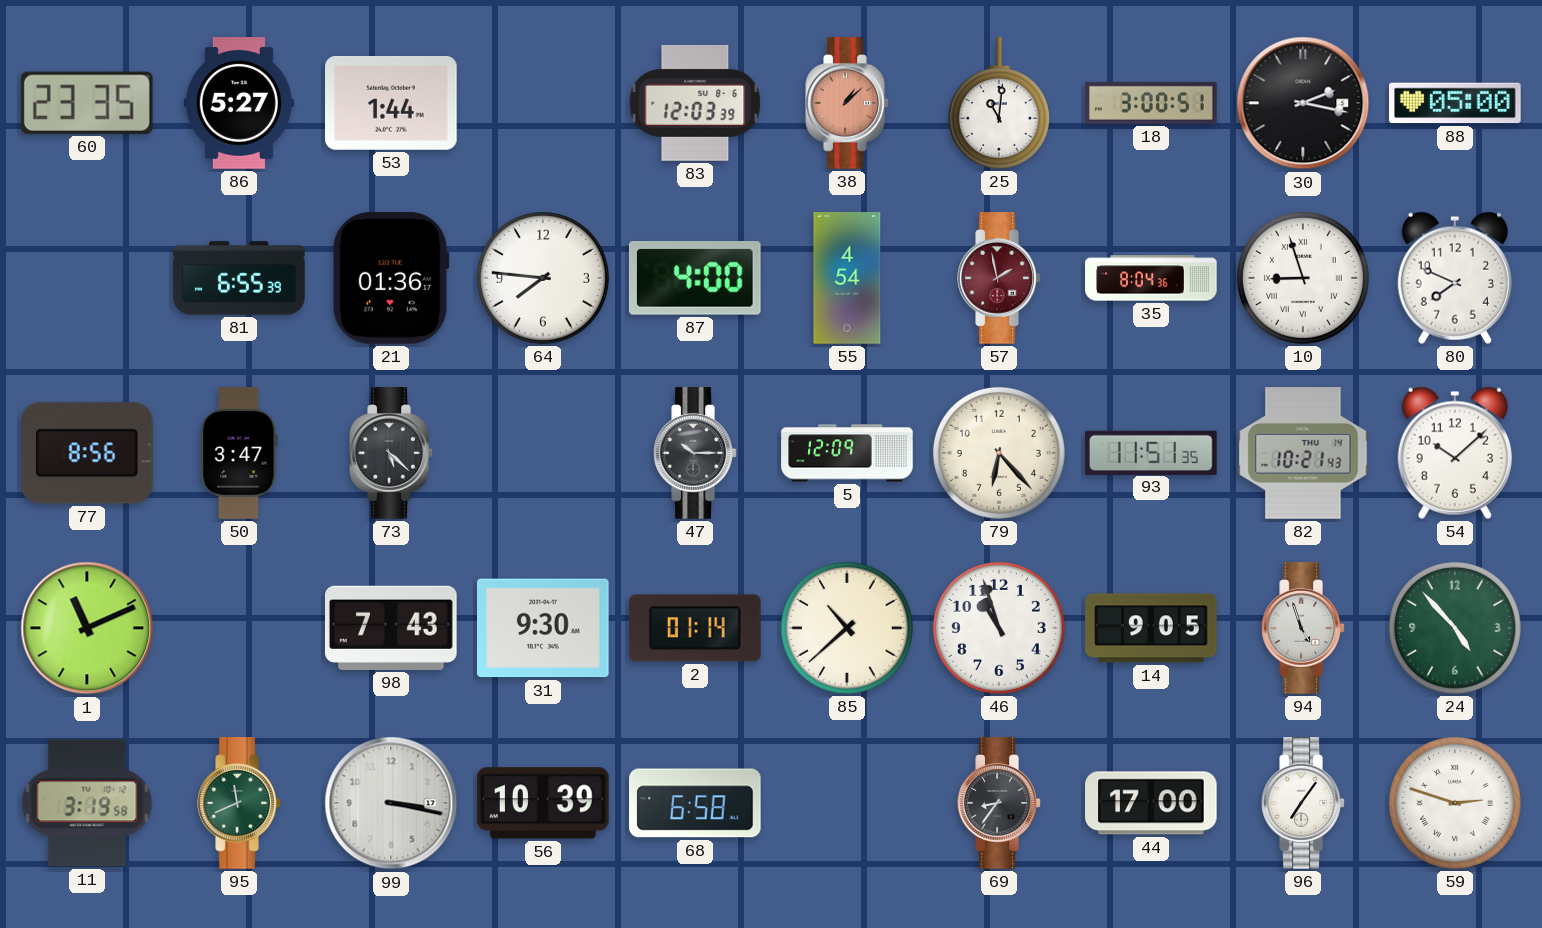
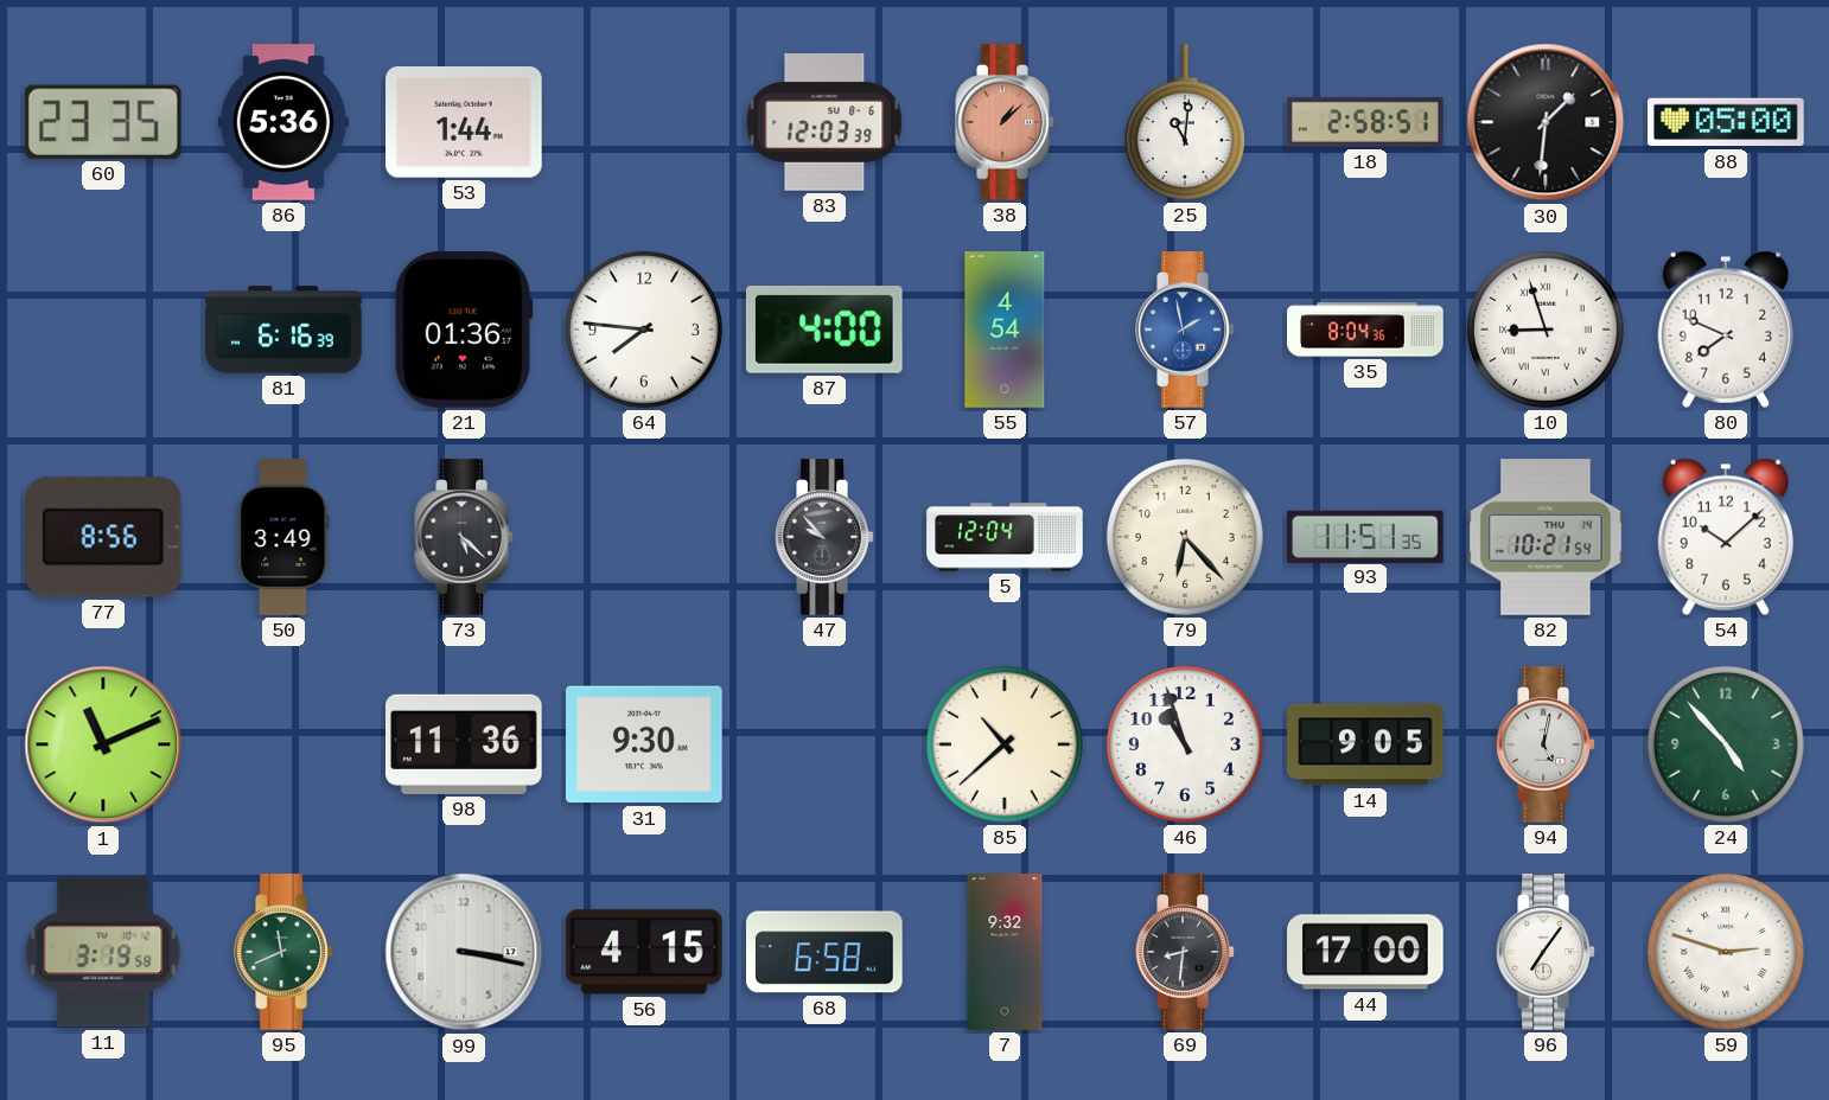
86: 5:27 -> 5:36 (283, 122)
18: 3:00 -> 2:58 (1365, 122)
30: 2:17 -> 1:31 (1546, 122)
81: 6:55 -> 6:16 (283, 330)
57 dial: burgundy -> blue (1185, 330)
50: 3:47 -> 3:49 (283, 537)
47: 10:15 -> 9:53 (824, 537)
5: 12:09 -> 12:04 (1005, 537)
82: 10:21:43 -> 10:21:54 (1546, 537)
98: 7:43 -> 11:36 (465, 744)
2: 01:14 -> none (695, 628)
94: 4:57 -> 5:02 (1546, 744)
56: 10:39 -> 4:15 (645, 952)
7: none -> 9:32 (1005, 952)
69: 8:36 -> 8:31 (1185, 952)
